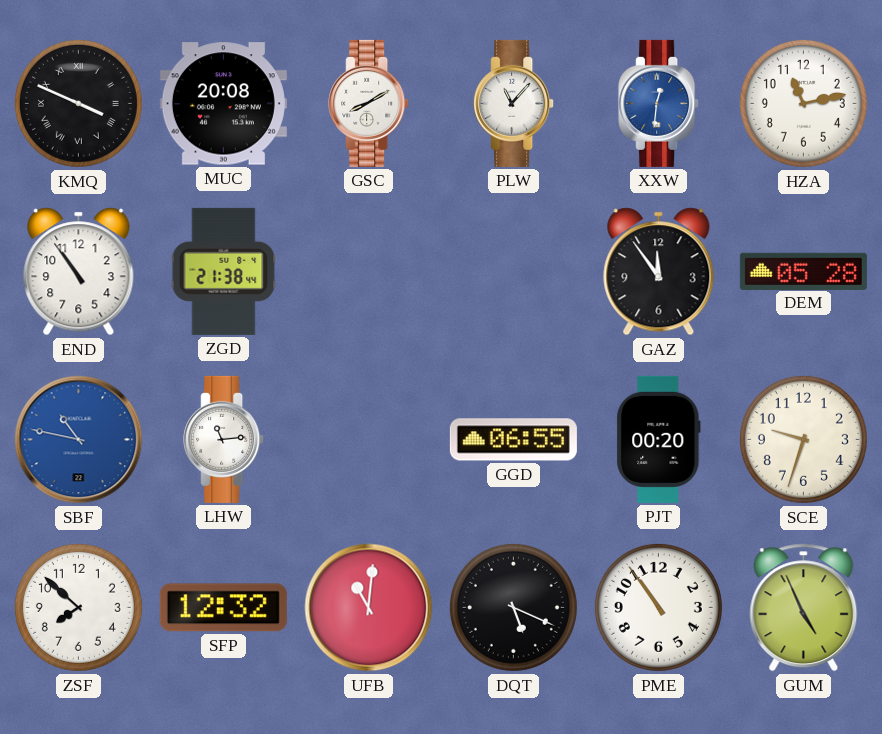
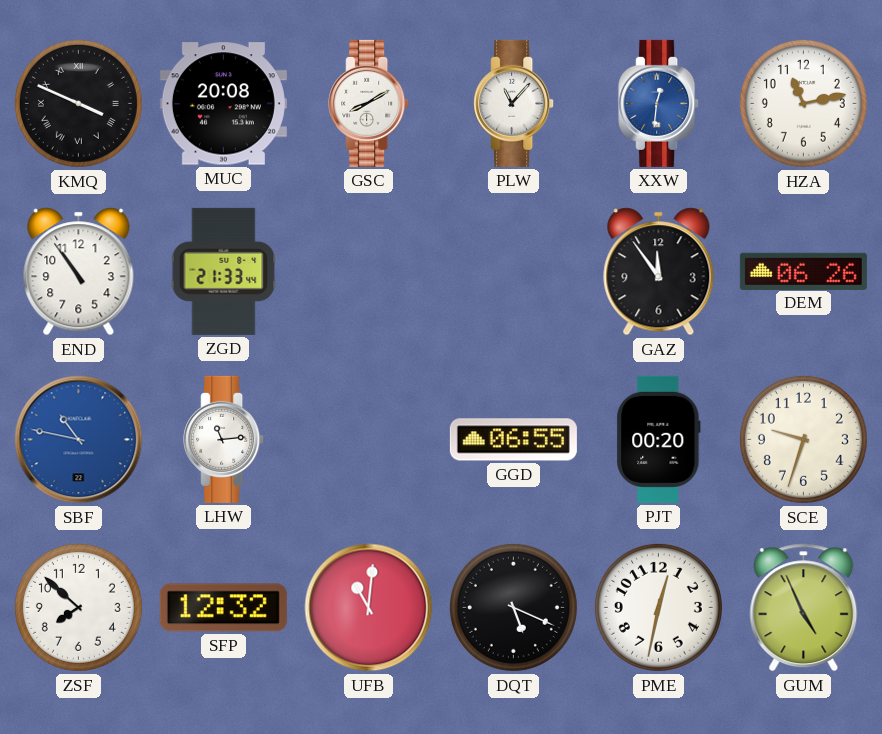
ZGD: 21:38 -> 21:33 (224, 271)
DEM: 05:28 -> 06:26 (803, 271)
PME: 10:54 -> 12:32 (658, 607)
